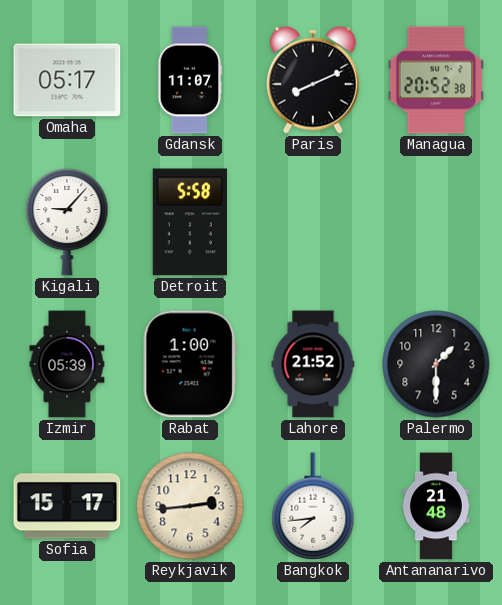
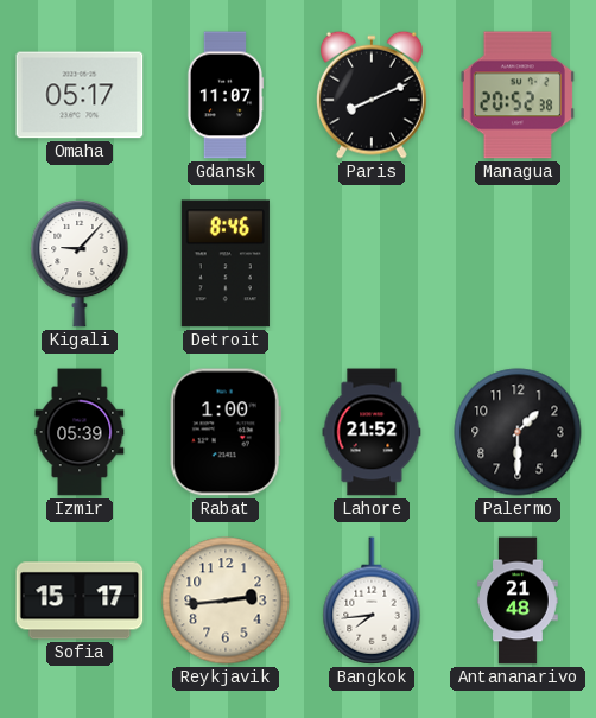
Detroit: 5:58 -> 8:46 (226, 263)
